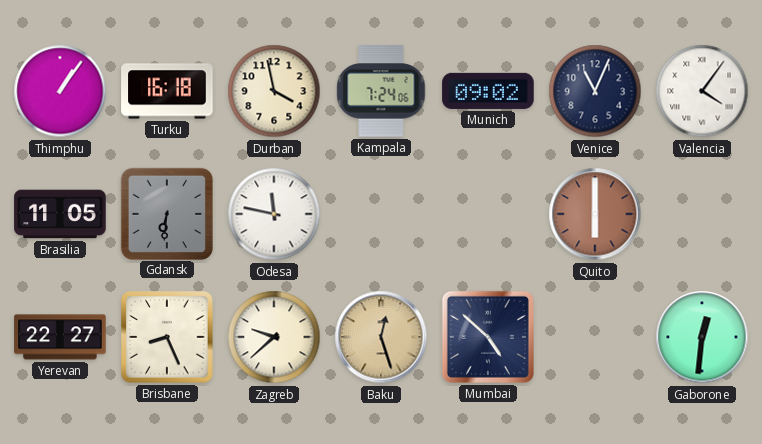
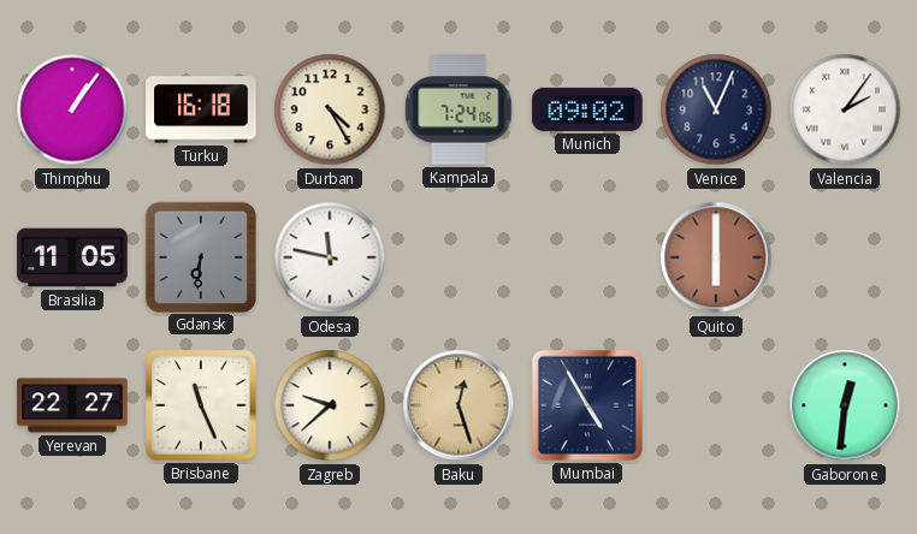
Durban: 3:58 -> 4:25 (330, 109)
Valencia: 4:06 -> 2:06 (845, 109)
Brisbane: 8:26 -> 11:26 (201, 405)
Mumbai: 4:52 -> 4:55 (587, 405)
